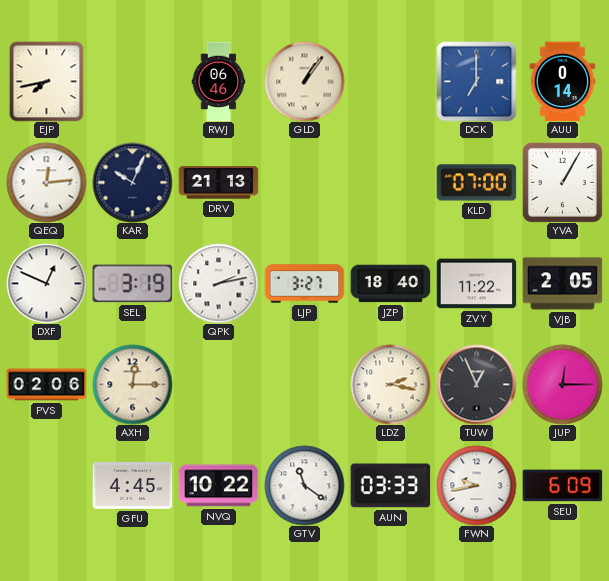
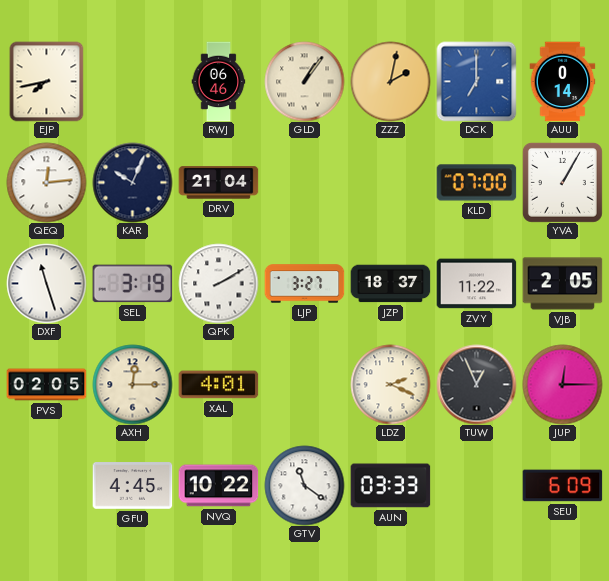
ZZZ: none -> 2:02 (390, 81)
DRV: 21:13 -> 21:04 (218, 183)
DXF: 12:49 -> 11:27 (46, 283)
QPK: 2:13 -> 2:10 (218, 283)
JZP: 18:40 -> 18:37 (390, 284)
PVS: 02:06 -> 02:05 (46, 385)
XAL: none -> 4:01 (218, 385)
LDZ: 2:17 -> 2:19 (390, 384)
FWN: 9:43 -> none (476, 485)
